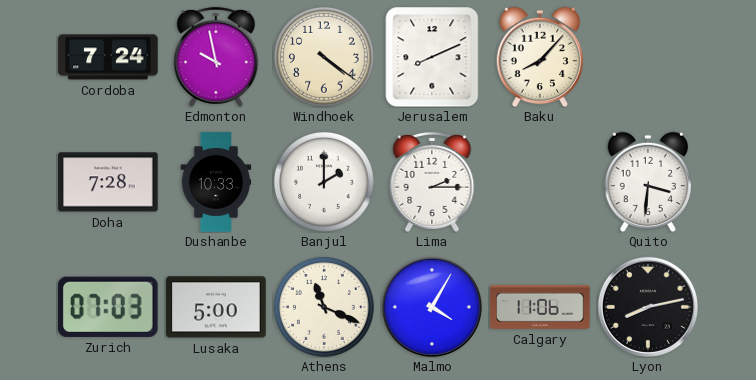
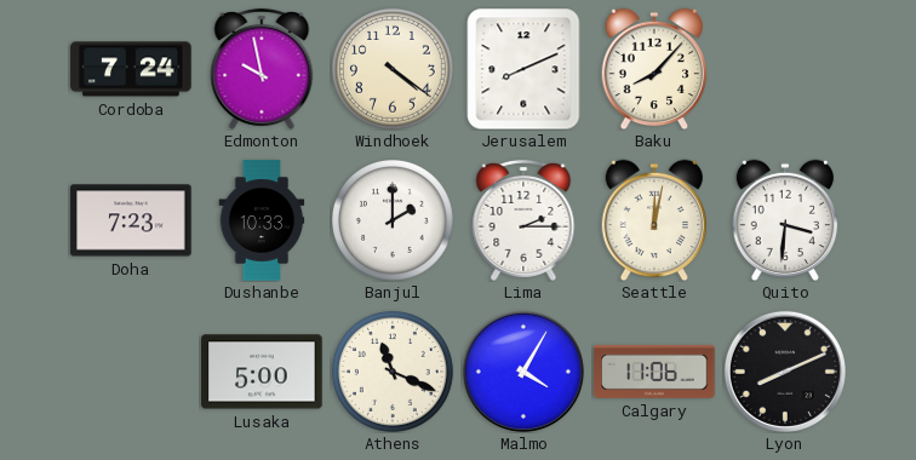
Doha: 7:28 -> 7:23 (131, 220)
Seattle: none -> 12:02 (654, 220)
Zurich: 07:03 -> none (108, 307)
Lyon: 8:13 -> 8:11 (785, 372)
